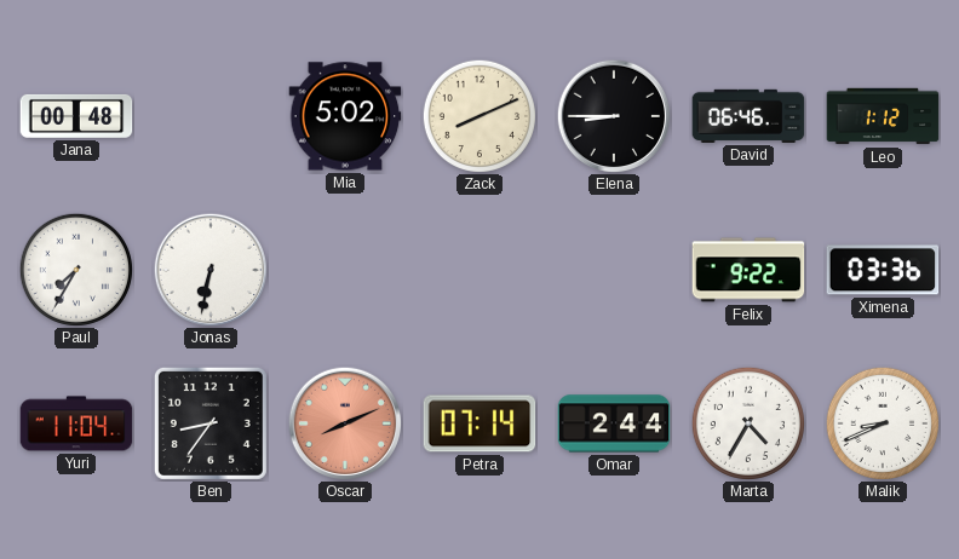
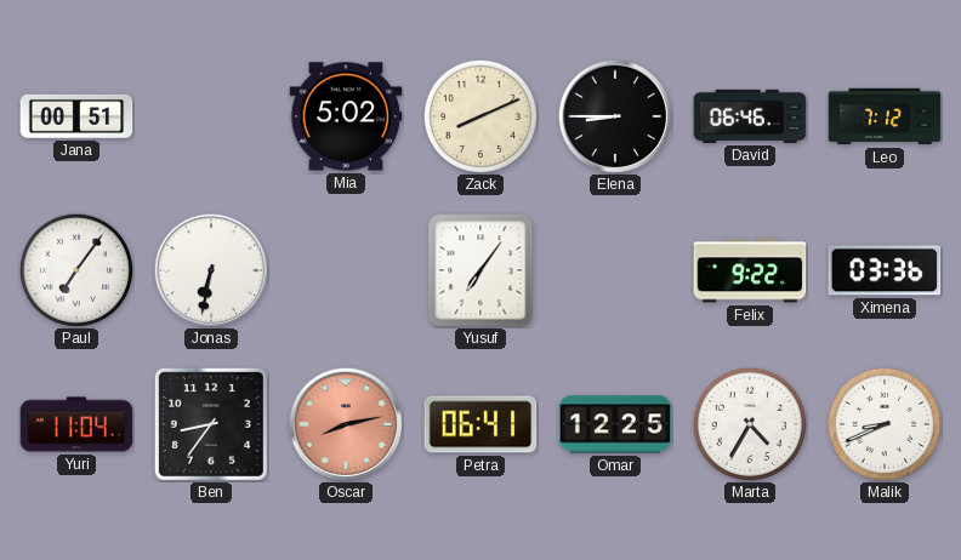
Jana: 00:48 -> 00:51 (76, 116)
Leo: 1:12 -> 7:12 (885, 116)
Paul: 7:35 -> 7:06 (75, 269)
Yusuf: none -> 7:06 (480, 270)
Oscar: 8:11 -> 8:13 (346, 424)
Petra: 07:14 -> 06:41 (480, 424)
Omar: 2:44 -> 12:25 (615, 424)
